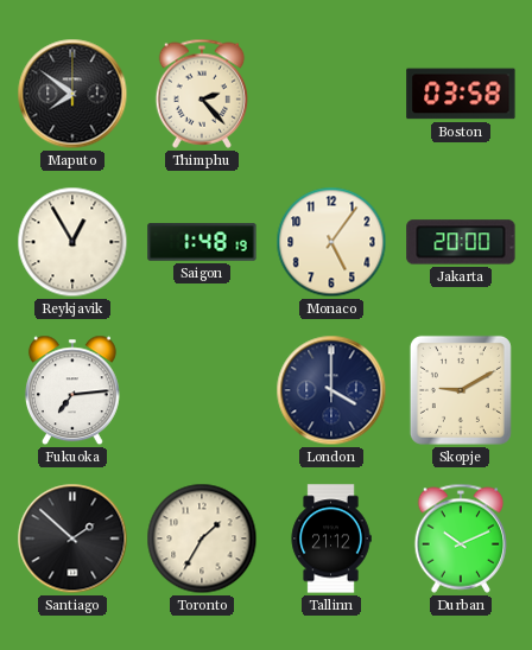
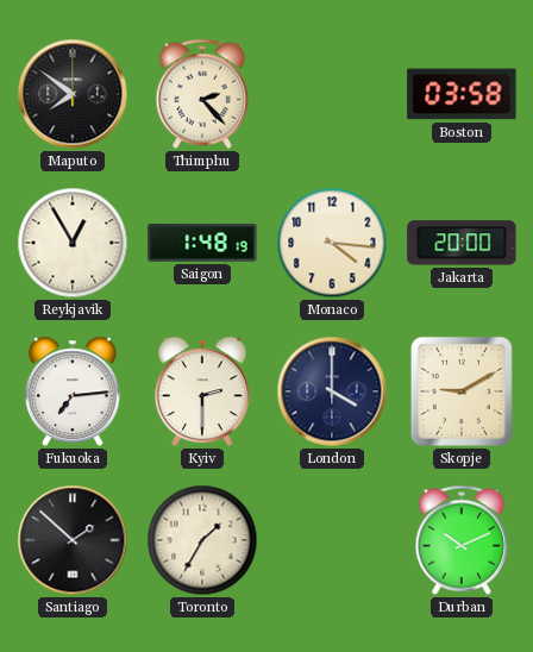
Monaco: 5:06 -> 4:16 (332, 243)
Kyiv: none -> 2:30 (202, 391)
Tallinn: 21:12 -> none (331, 539)
